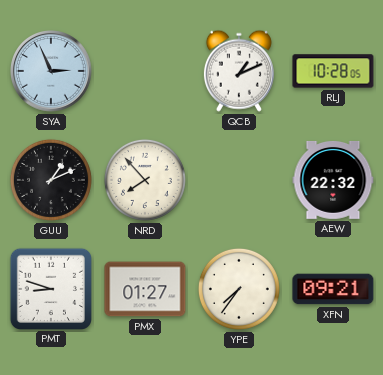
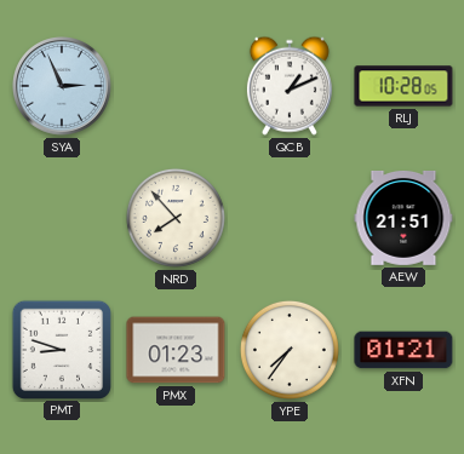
GUU: 1:11 -> none (51, 180)
AEW: 22:32 -> 21:51 (403, 218)
PMX: 01:27 -> 01:23 (176, 350)
XFN: 09:21 -> 01:21 (403, 350)
